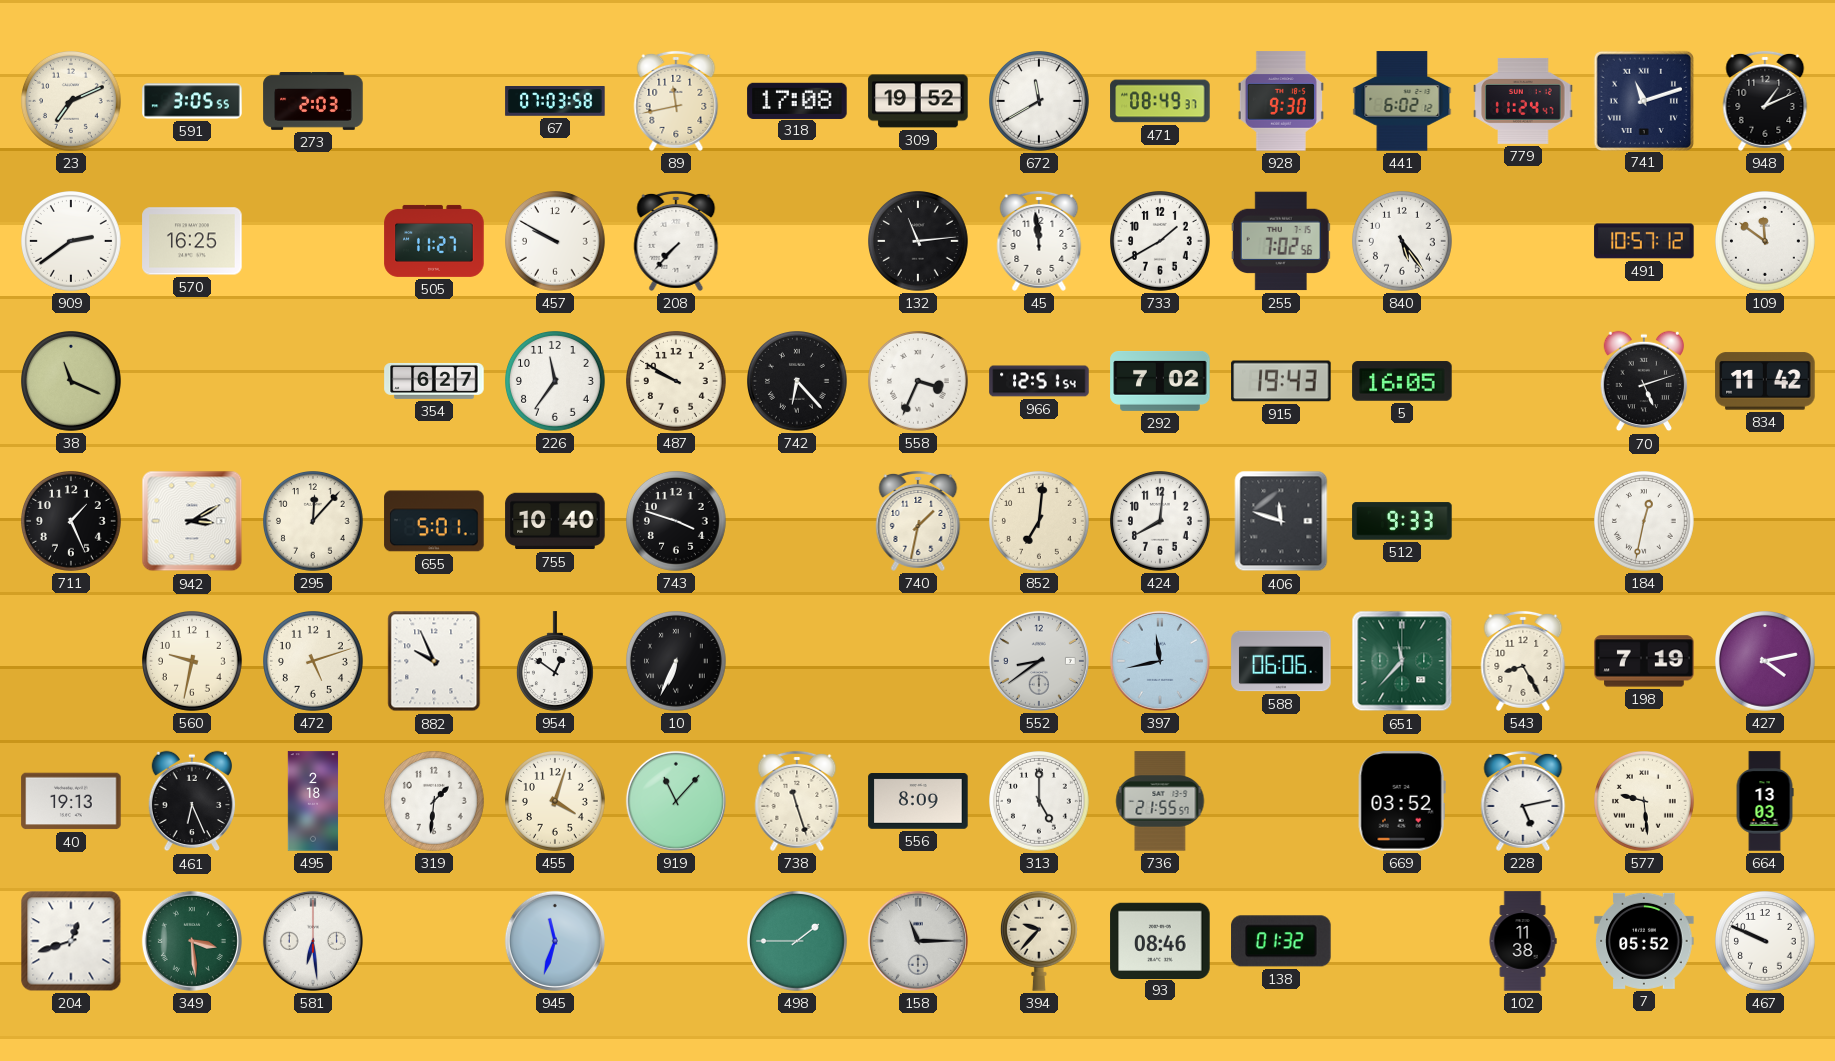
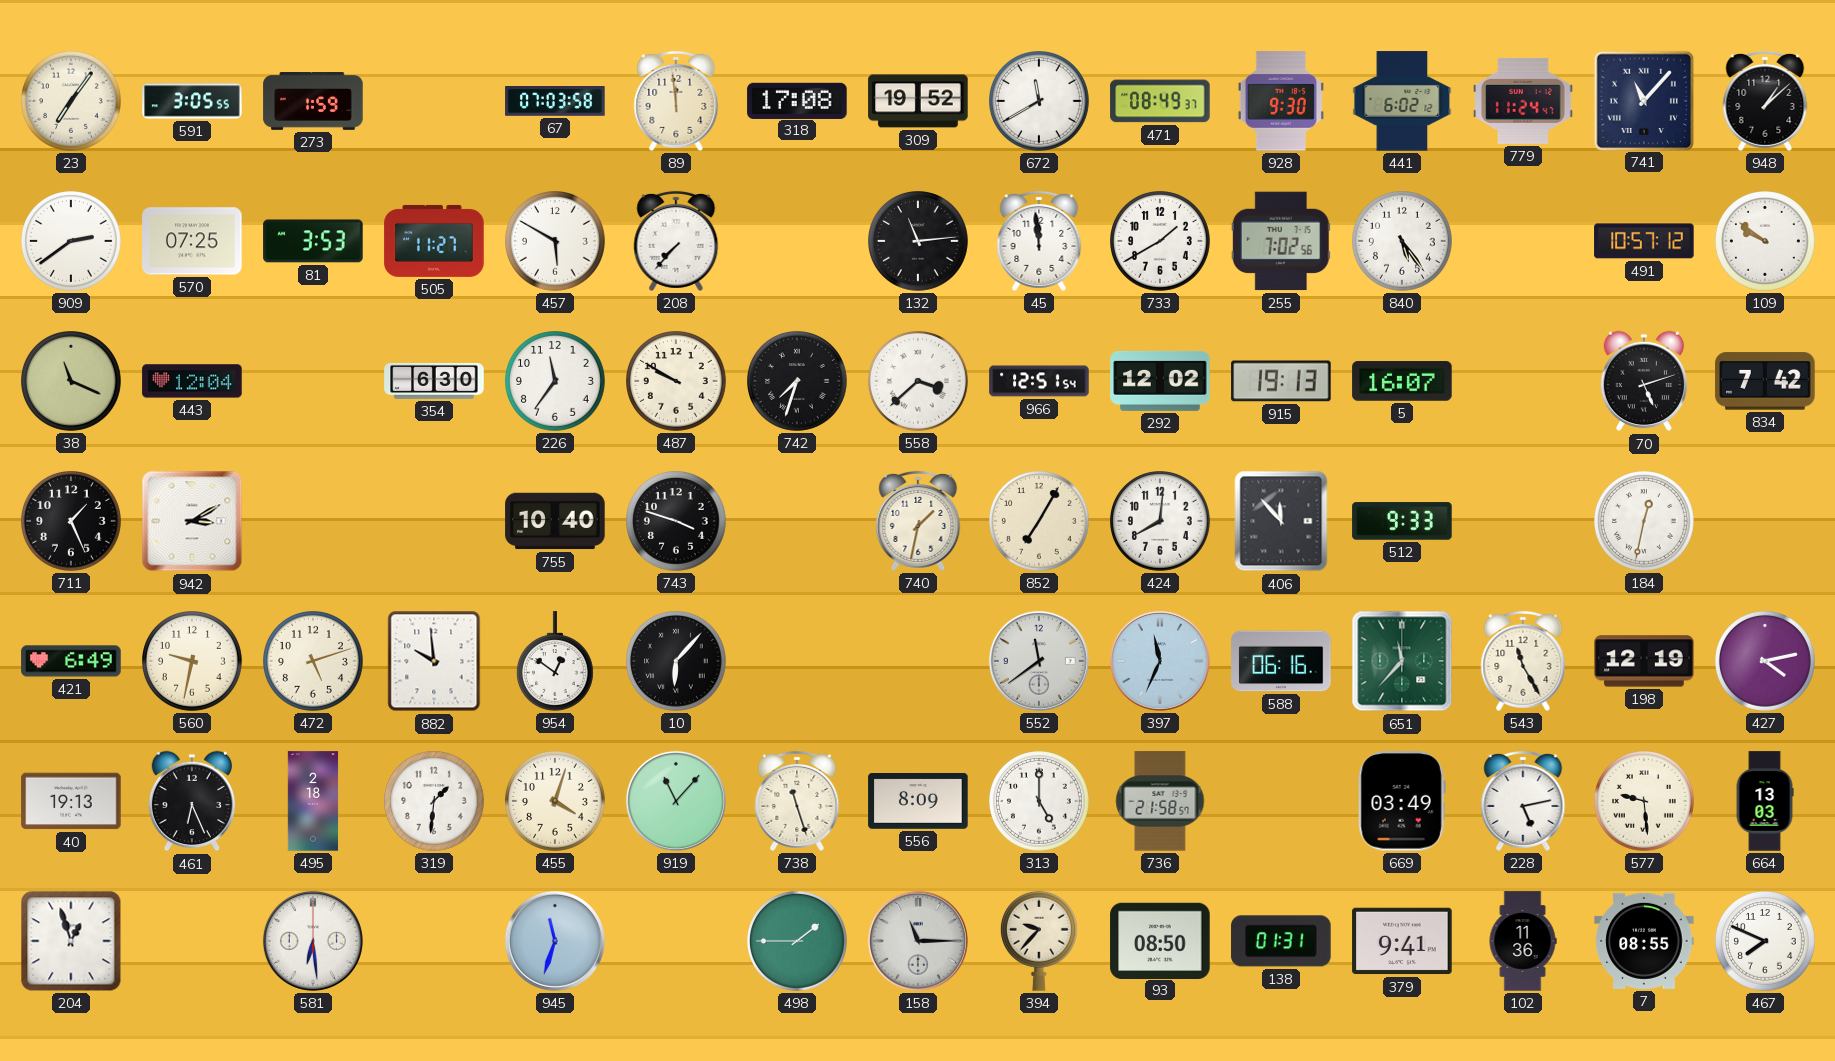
23: 7:11 -> 7:06 (72, 102)
273: 2:03 -> 1:59 (313, 102)
89: 11:43 -> 11:59 (676, 101)
741: 11:12 -> 11:07 (1643, 100)
948: 1:11 -> 1:08 (1765, 101)
570: 16:25 -> 07:25 (192, 241)
81: none -> 3:53 (313, 241)
457: 9:50 -> 5:50 (556, 242)
109: 11:51 -> 9:51 (1766, 242)
443: none -> 12:04 (192, 381)
354: 6:27 -> 6:30 (434, 381)
742: 6:23 -> 7:33 (798, 382)
558: 3:34 -> 3:38 (919, 382)
292: 7:02 -> 12:02 (1160, 381)
915: 19:43 -> 19:13 (1281, 381)
5: 16:05 -> 16:07 (1402, 381)
834: 11:42 -> 7:42 (1765, 381)
295: 12:07 -> none (314, 522)
655: 5:01 -> none (434, 521)
852: 7:01 -> 7:05 (1040, 522)
406: 11:48 -> 11:53 (1281, 521)
421: none -> 6:49 (71, 661)
882: 9:56 -> 9:59 (434, 661)
10: 6:34 -> 6:07 (677, 662)
552: 8:39 -> 11:39 (1039, 661)
397: 11:43 -> 11:34 (1160, 661)
588: 06:06 -> 06:16 (1281, 661)
543: 8:25 -> 11:25 (1523, 661)
198: 7:19 -> 12:19 (1644, 661)
736: 21:55 -> 21:58 (1160, 801)
669: 03:52 -> 03:49 (1402, 801)
204: 12:42 -> 12:57 (71, 941)
349: 3:29 -> none (192, 941)
93: 08:46 -> 08:50 (1160, 940)
138: 01:32 -> 01:31 (1281, 941)
379: none -> 9:41 (1402, 941)
102: 11:38 -> 11:36 (1523, 941)
7: 05:52 -> 08:55 (1644, 941)
467: 9:49 -> 7:49 (1766, 942)
